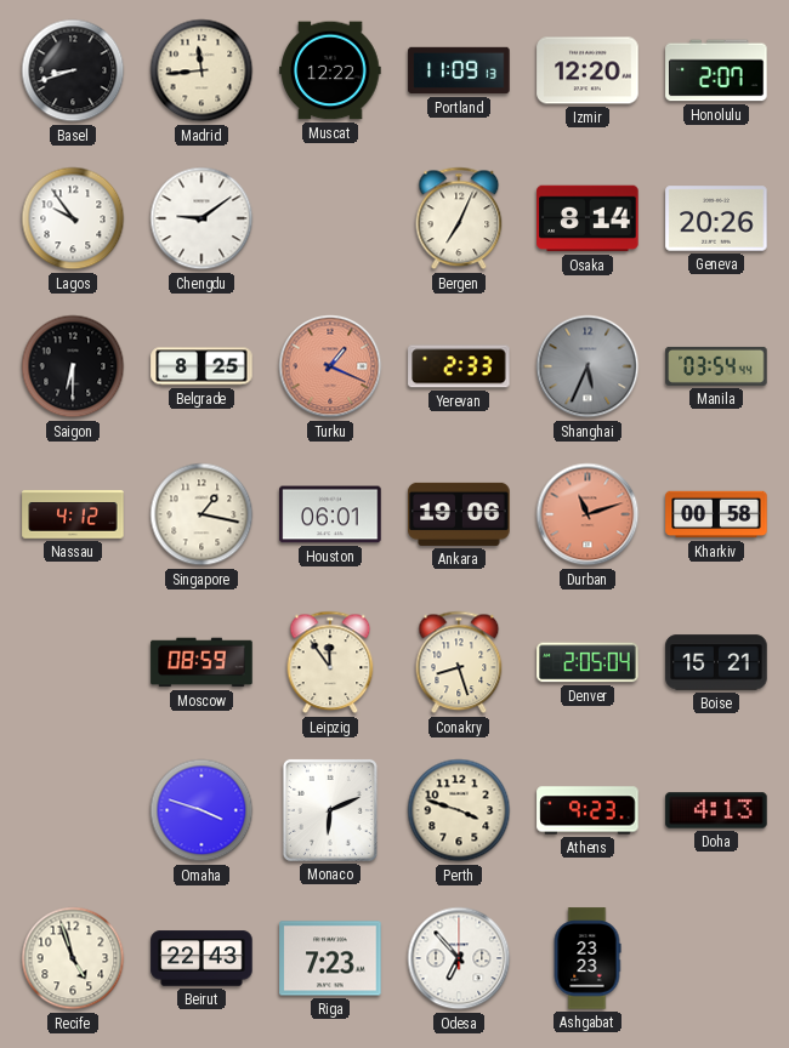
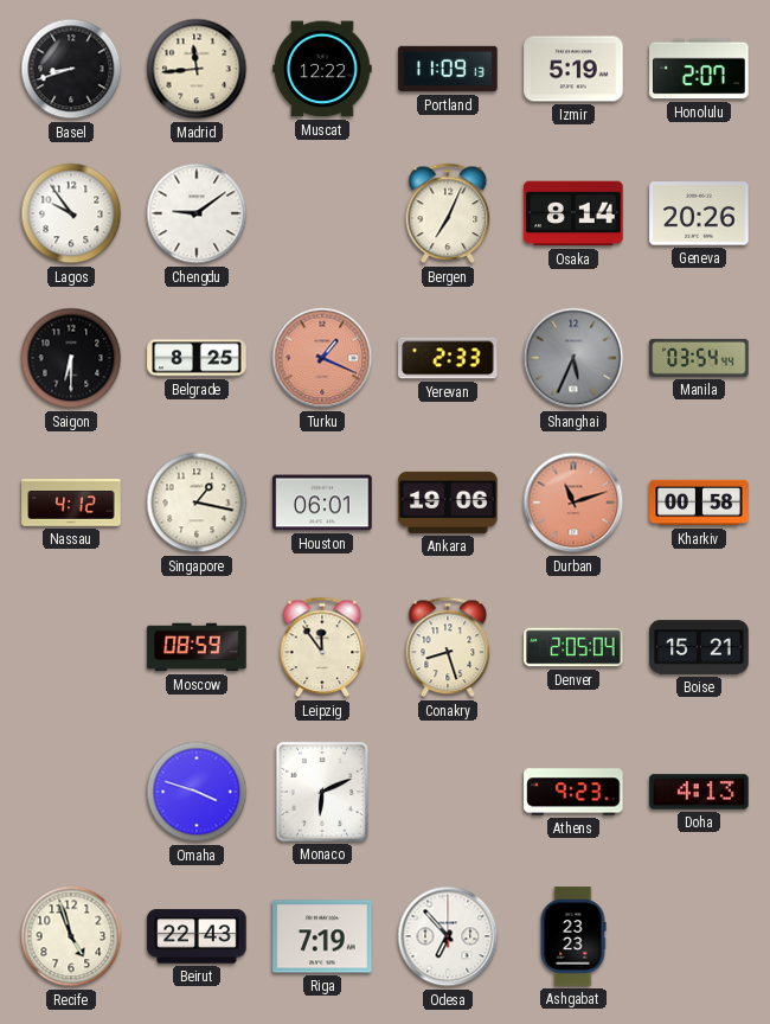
Izmir: 12:20 -> 5:19 (573, 69)
Perth: 3:48 -> none (459, 810)
Riga: 7:23 -> 7:19 (322, 936)
